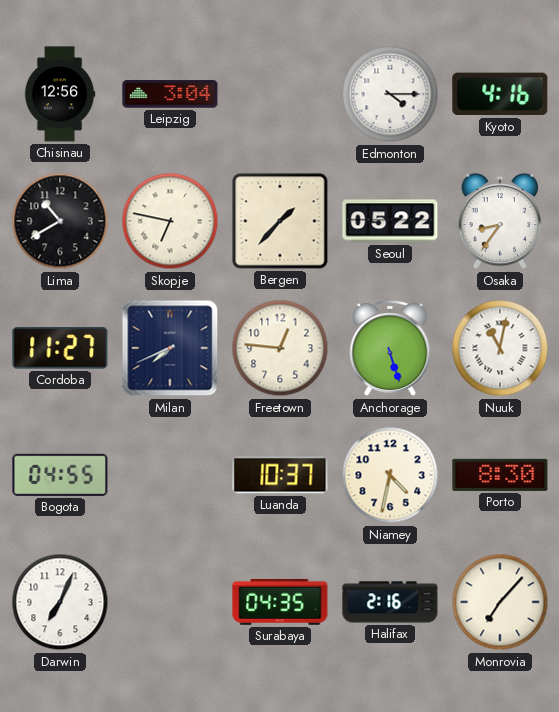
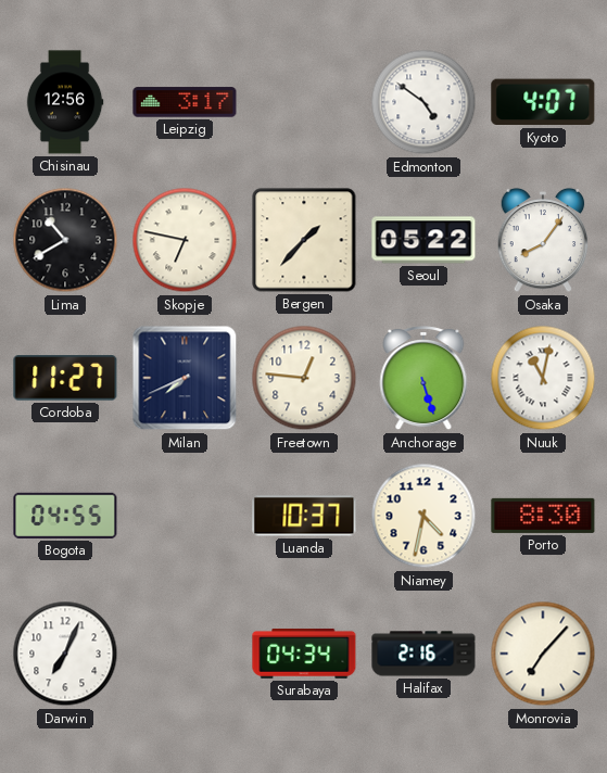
Leipzig: 3:04 -> 3:17 (185, 102)
Edmonton: 4:15 -> 4:51 (423, 102)
Kyoto: 4:16 -> 4:07 (543, 102)
Osaka: 8:36 -> 8:06 (543, 240)
Surabaya: 04:35 -> 04:34 (304, 654)
